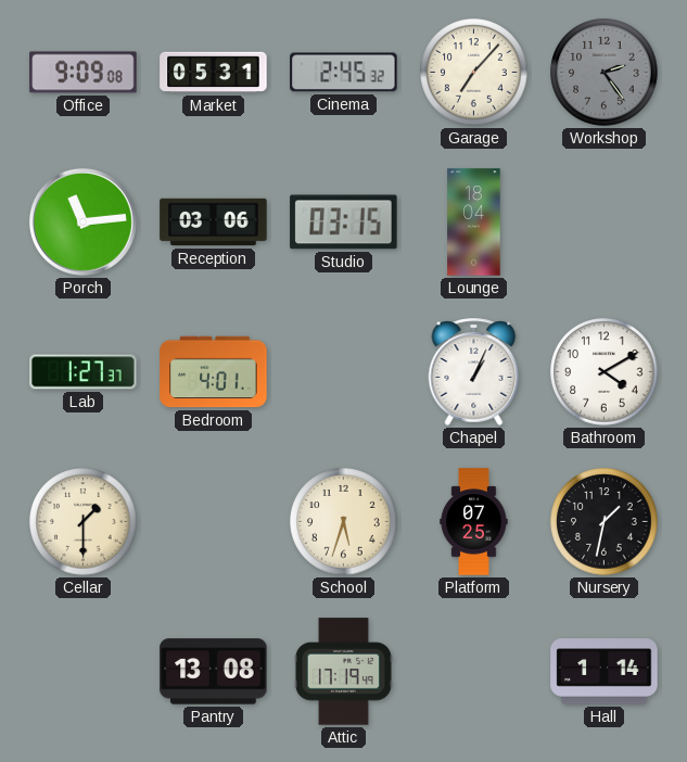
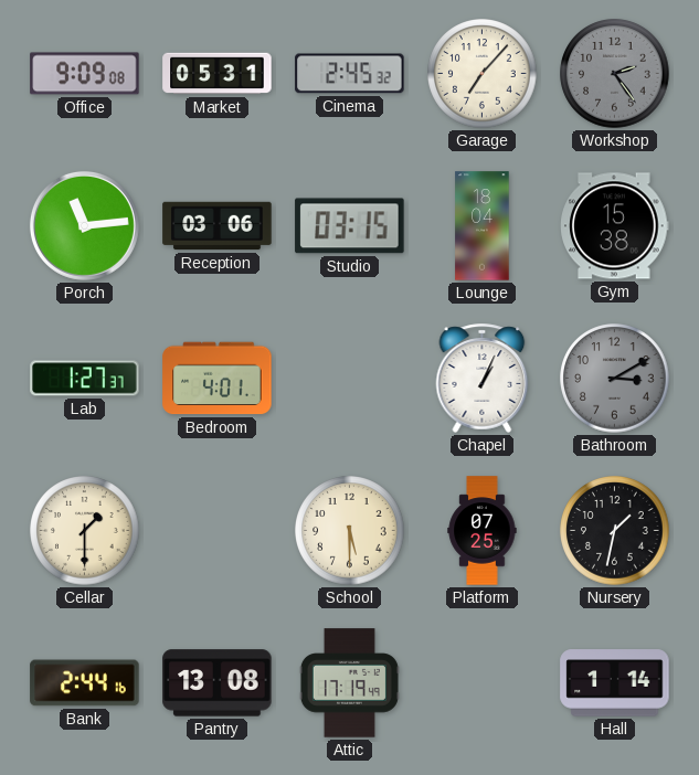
Gym: none -> 15:38 (615, 226)
Bathroom: 4:10 -> 3:10 (615, 379)
Bathroom dial: white -> grey (615, 379)
School: 5:33 -> 5:30 (350, 531)
Bank: none -> 2:44 (85, 683)
